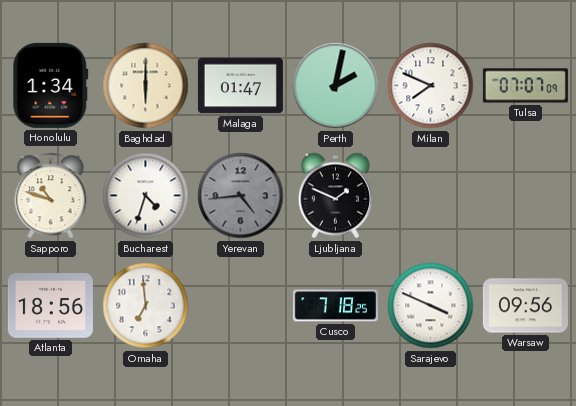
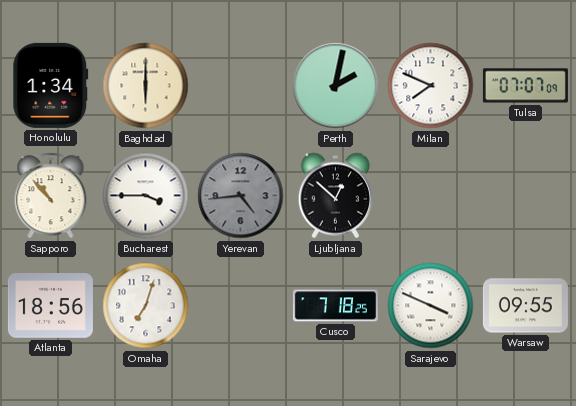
Malaga: 01:47 -> none (240, 86)
Sapporo: 10:48 -> 10:53 (51, 196)
Bucharest: 4:33 -> 3:45 (146, 196)
Ljubljana: 1:49 -> 12:52 (335, 196)
Omaha: 6:59 -> 7:03 (146, 306)
Warsaw: 09:56 -> 09:55 (525, 306)
